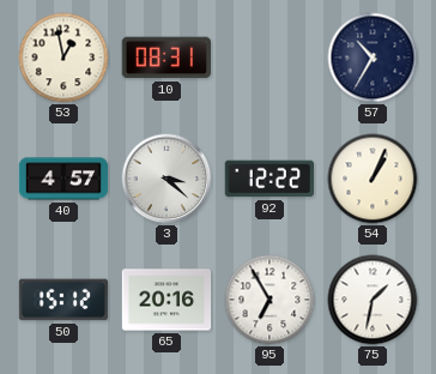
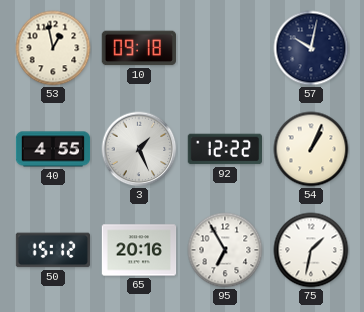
10: 08:31 -> 09:18 (138, 48)
57: 10:35 -> 10:02 (311, 48)
40: 4:57 -> 4:55 (53, 149)
3: 3:22 -> 1:26 (139, 149)
